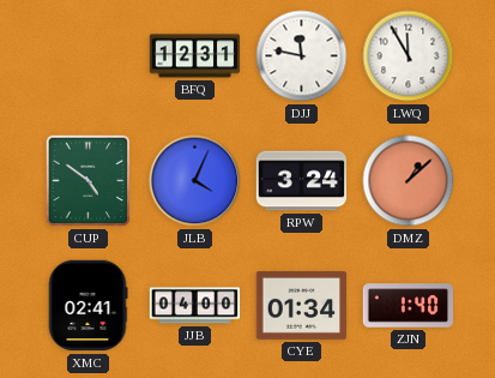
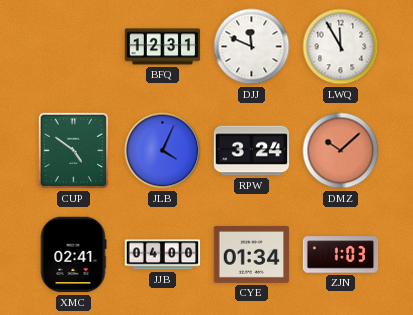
DJJ: 11:47 -> 11:49 (252, 47)
DMZ: 1:08 -> 10:08 (341, 151)
ZJN: 1:40 -> 1:03 (341, 255)
